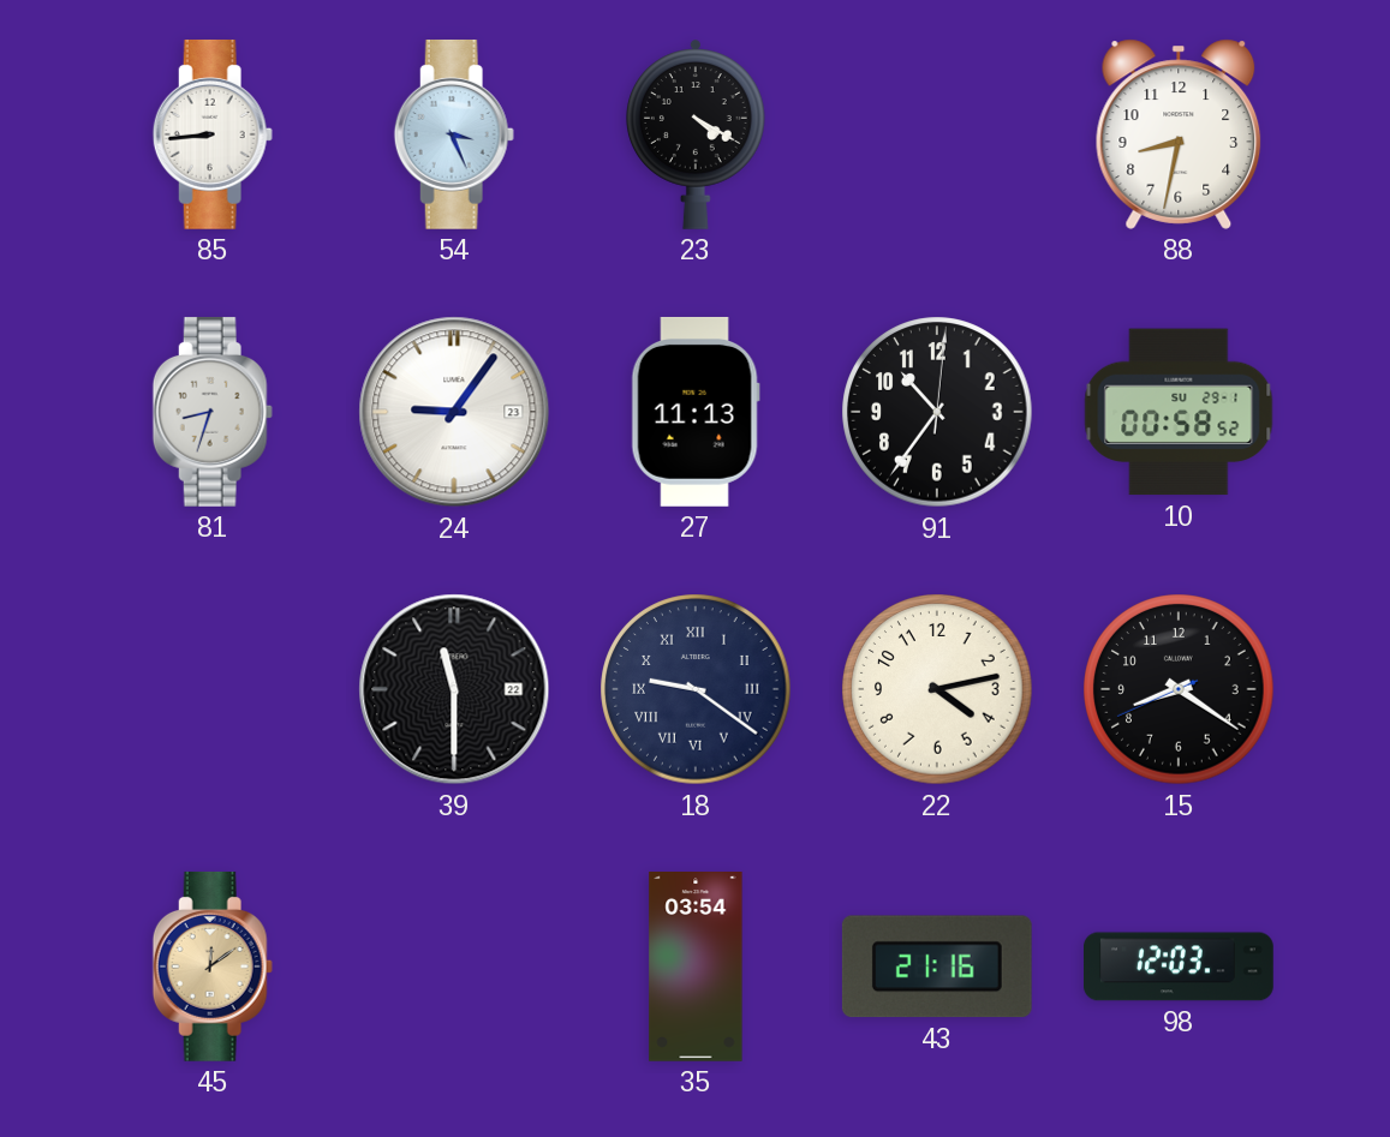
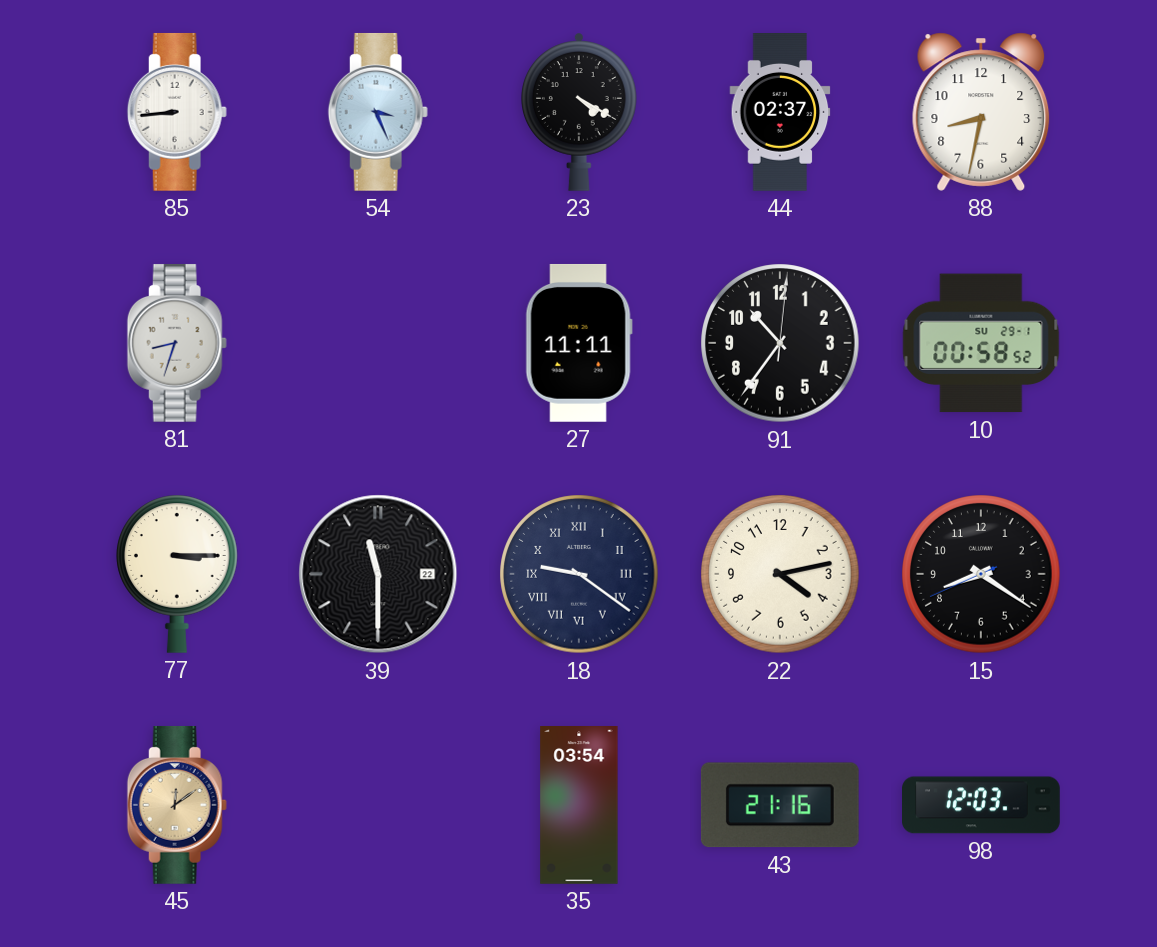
44: none -> 02:37 (780, 113)
24: 9:06 -> none (454, 412)
27: 11:13 -> 11:11 (579, 343)
77: none -> 3:15 (178, 574)
